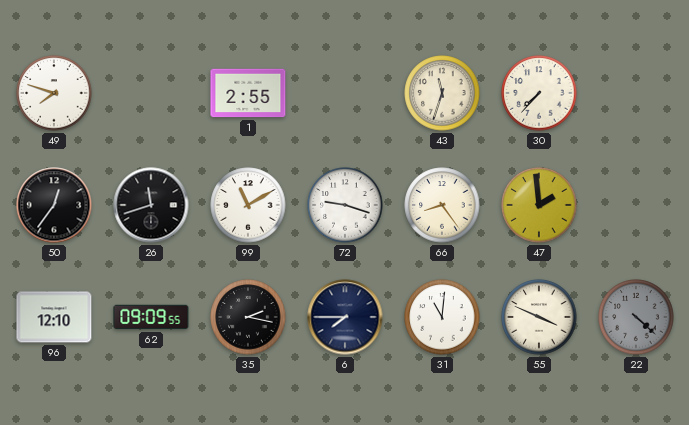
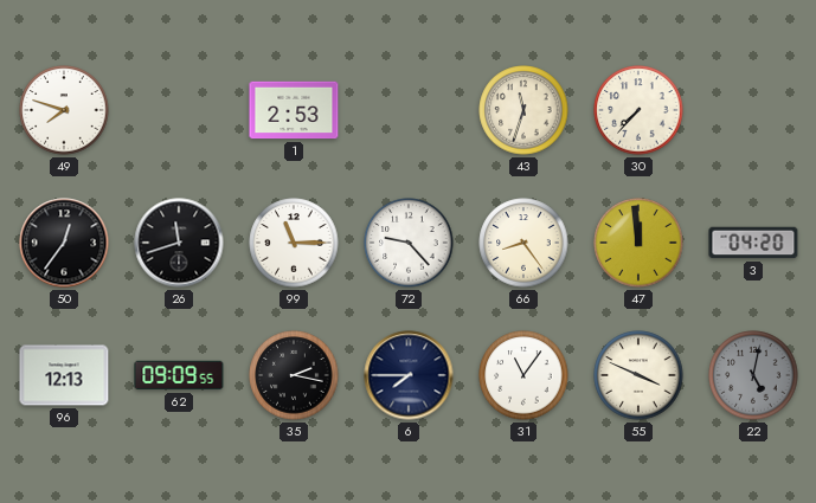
1: 2:55 -> 2:53 (294, 110)
99: 11:10 -> 11:15 (294, 243)
72: 9:18 -> 9:23 (409, 243)
47: 1:59 -> 11:59 (638, 243)
3: none -> 04:20 (753, 243)
96: 12:10 -> 12:13 (64, 375)
31: 11:01 -> 11:06 (523, 375)
22: 4:22 -> 5:02 (753, 375)
